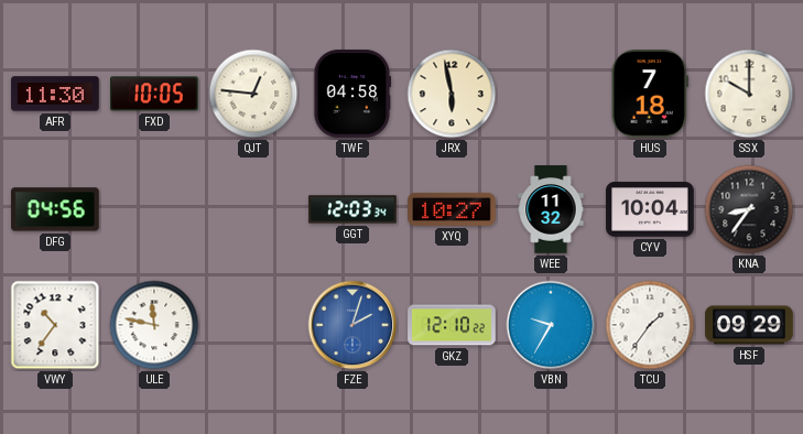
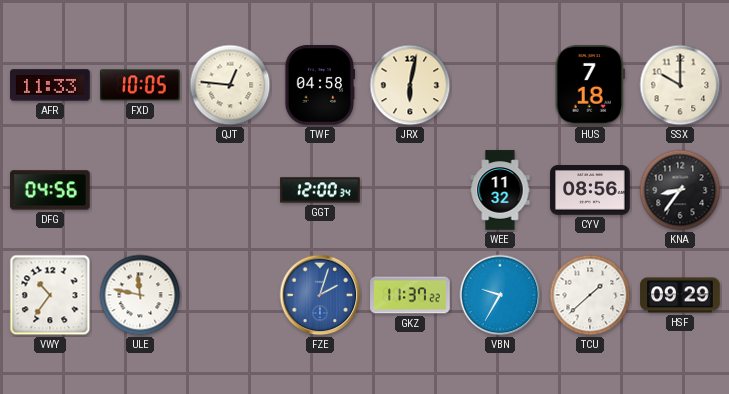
AFR: 11:30 -> 11:33 (50, 85)
JRX: 5:58 -> 6:02 (410, 85)
GGT: 12:03 -> 12:00 (320, 190)
XYQ: 10:27 -> none (452, 209)
CYV: 10:04 -> 08:56 (590, 190)
GKZ: 12:10 -> 11:37 (410, 295)
TCU: 1:36 -> 1:38 (590, 295)
